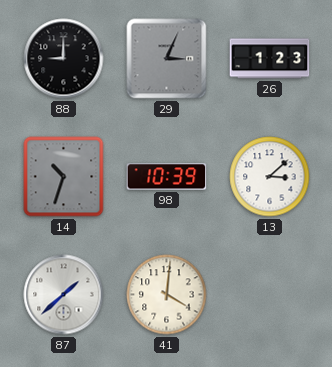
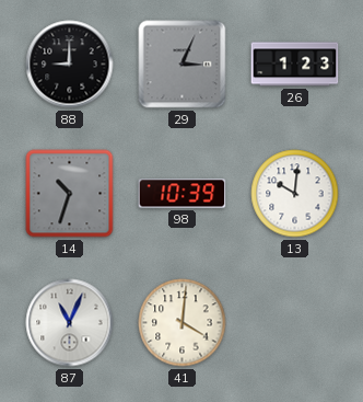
13: 3:08 -> 10:01 (295, 194)
87: 1:38 -> 11:04 (70, 323)
